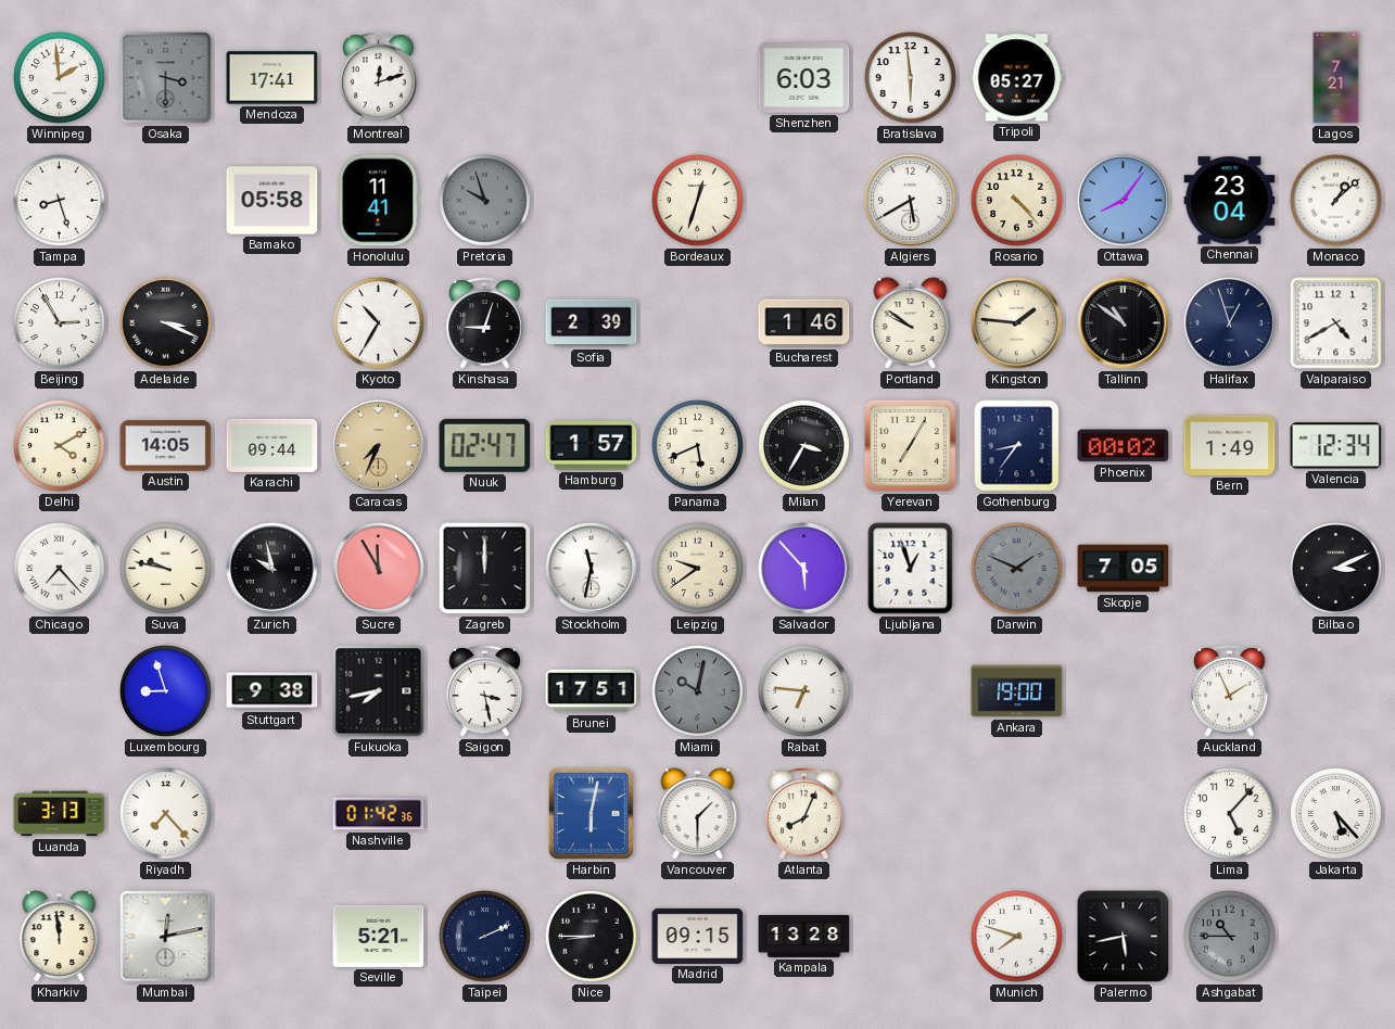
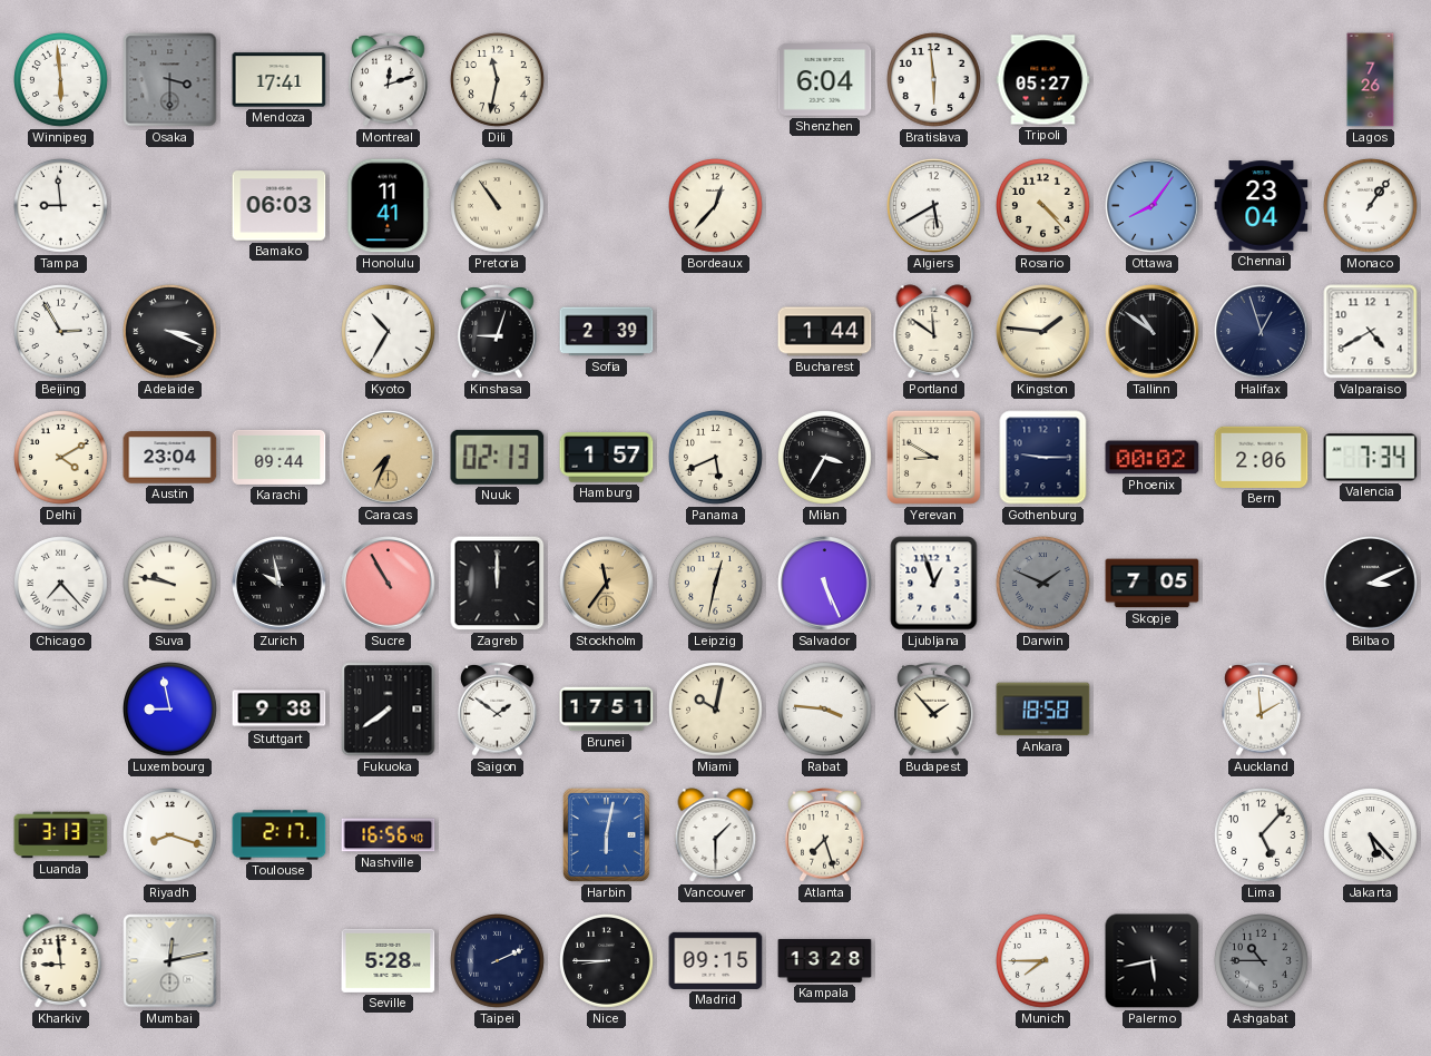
Winnipeg: 1:59 -> 5:59 (61, 80)
Dili: none -> 11:32 (498, 80)
Shenzhen: 6:03 -> 6:04 (825, 80)
Lagos: 7:21 -> 7:26 (1371, 80)
Tampa: 8:27 -> 8:59 (61, 206)
Bamako: 05:58 -> 06:03 (280, 206)
Pretoria: 9:57 -> 10:54 (498, 206)
Pretoria dial: grey -> cream (498, 206)
Bordeaux: 12:33 -> 12:37 (716, 206)
Monaco: 1:08 -> 1:06 (1371, 206)
Bucharest: 1:46 -> 1:44 (825, 332)
Portland: 9:51 -> 11:51 (934, 332)
Austin: 14:05 -> 23:04 (170, 458)
Nuuk: 02:47 -> 02:13 (498, 457)
Yerevan: 7:05 -> 8:50 (933, 457)
Gothenburg: 8:36 -> 9:15 (1043, 458)
Bern: 1:49 -> 2:06 (1262, 457)
Valencia: 12:34 -> 7:34 (1371, 458)
Sucre: 11:55 -> 10:55 (389, 584)
Stockholm: 11:32 -> 11:36 (607, 584)
Stockholm dial: white -> champagne (607, 584)
Leipzig: 9:39 -> 12:32 (716, 584)
Salvador: 5:53 -> 5:26 (825, 584)
Luxembourg: 8:57 -> 8:58 (170, 710)
Fukuoka: 7:43 -> 7:39 (389, 710)
Saigon: 3:28 -> 1:51 (498, 710)
Miami dial: grey -> cream (716, 710)
Rabat: 6:46 -> 3:46 (825, 710)
Budapest: none -> 1:53 (934, 710)
Ankara: 19:00 -> 18:58 (1043, 710)
Auckland: 1:56 -> 1:59 (1262, 710)
Riyadh: 7:23 -> 8:18 (170, 835)
Toulouse: none -> 2:17 (280, 835)
Nashville: 01:42 -> 16:56 (389, 835)
Atlanta: 8:04 -> 7:27 (825, 835)
Kharkiv: 11:59 -> 8:59 (61, 961)
Seville: 5:21 -> 5:28 (389, 960)
Munich: 7:48 -> 7:45 (1043, 961)
